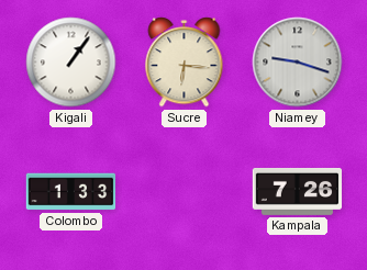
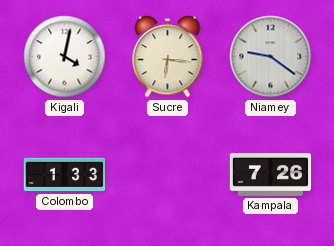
Kigali: 1:06 -> 4:02 (65, 57)
Niamey: 9:18 -> 9:21 (271, 57)
